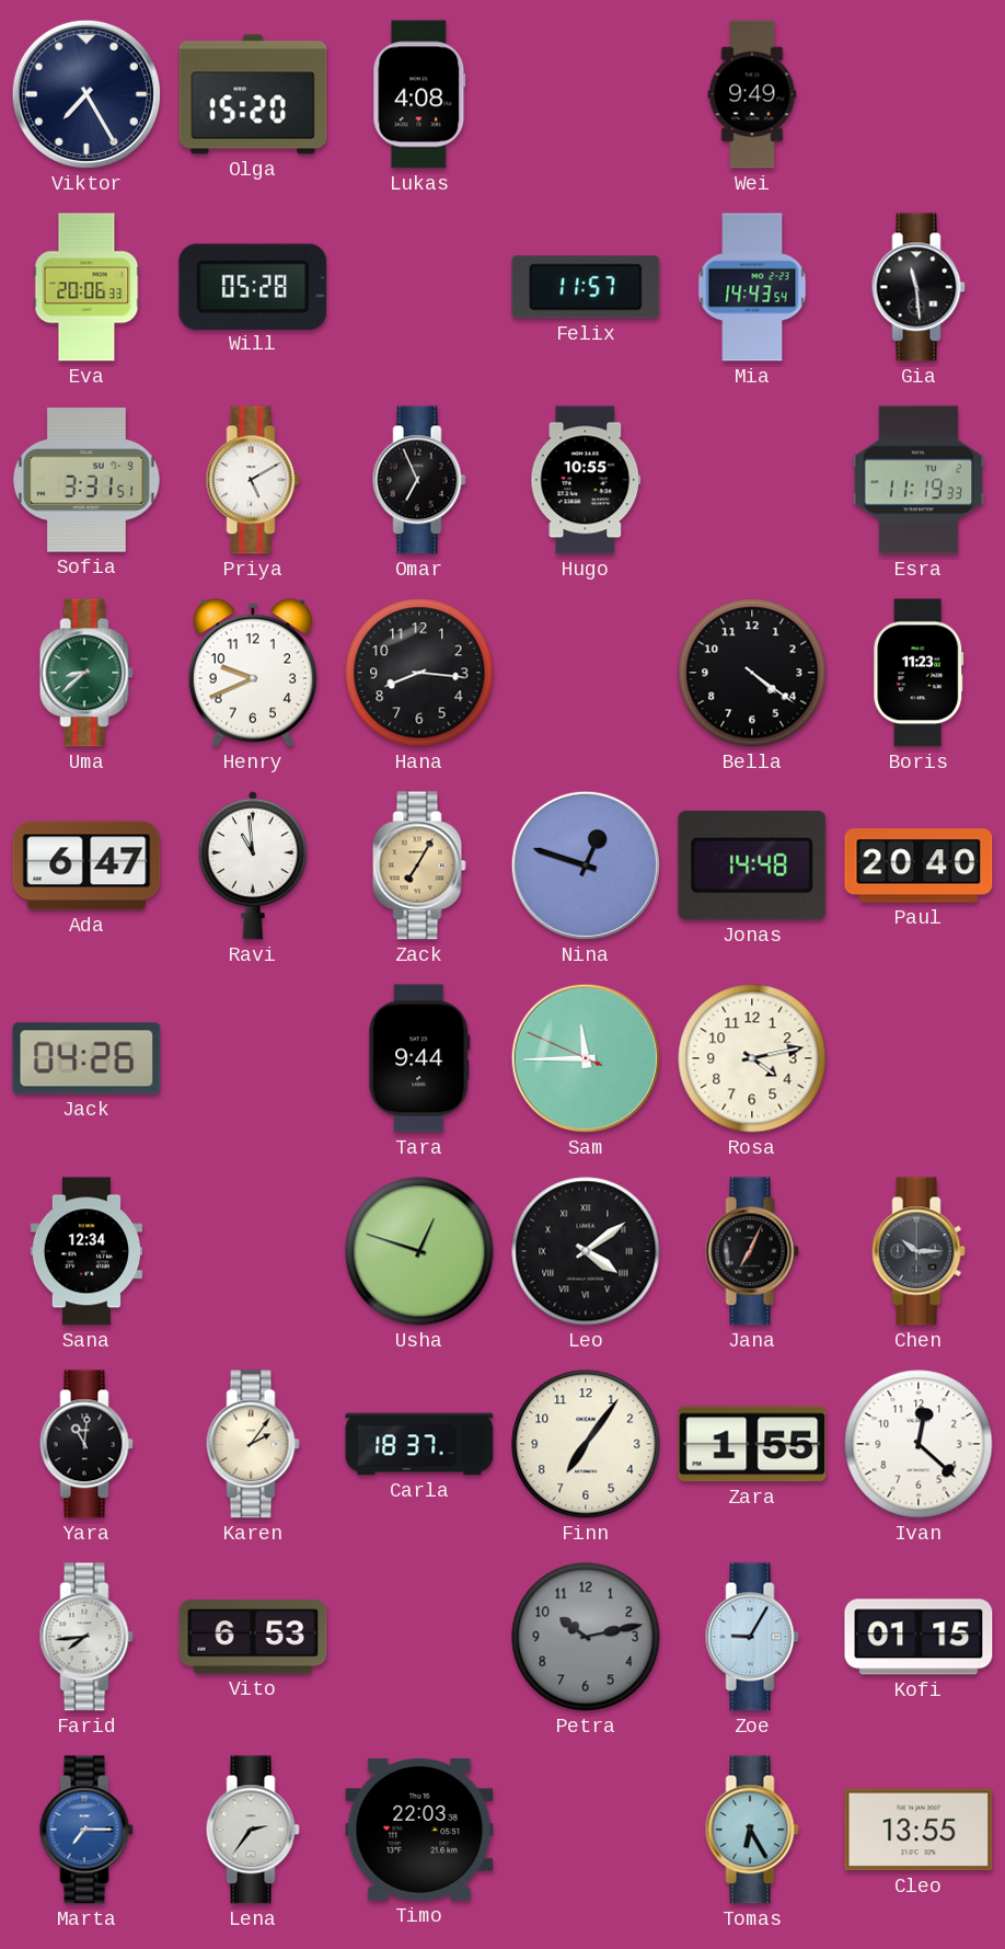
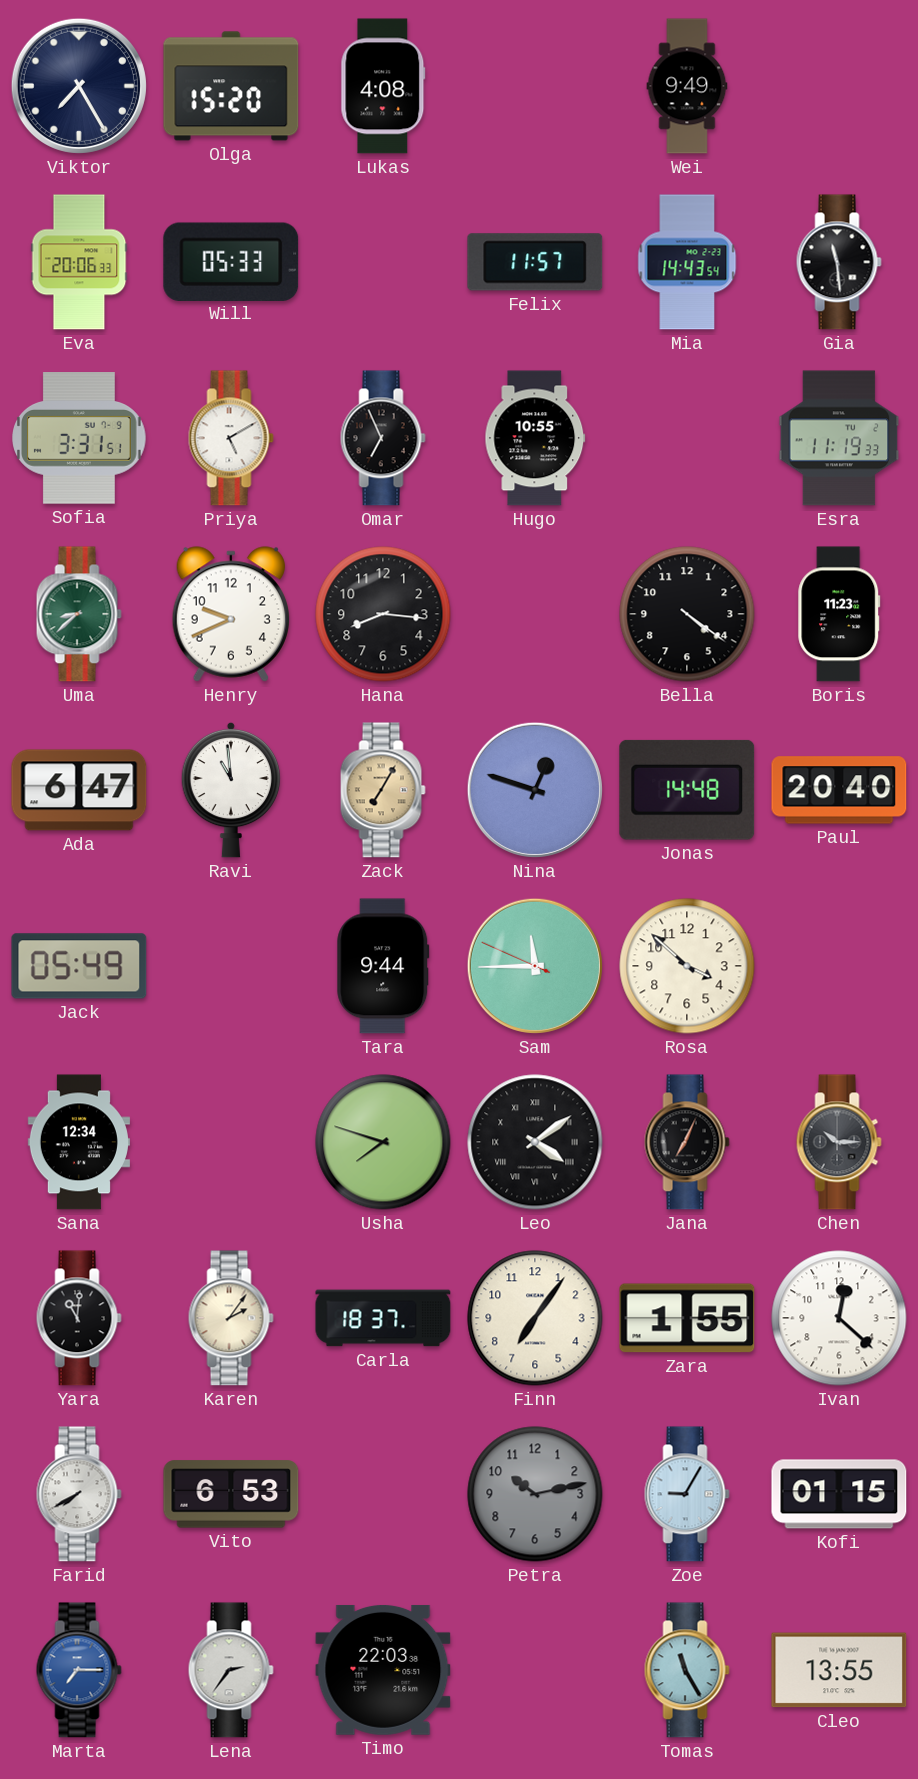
Will: 05:28 -> 05:33 (231, 261)
Jack: 04:26 -> 05:49 (79, 966)
Rosa: 4:13 -> 3:52 (687, 966)
Usha: 12:48 -> 7:48 (383, 1142)
Farid: 7:44 -> 7:40 (79, 1494)
Tomas: 6:25 -> 11:25 (687, 1670)
